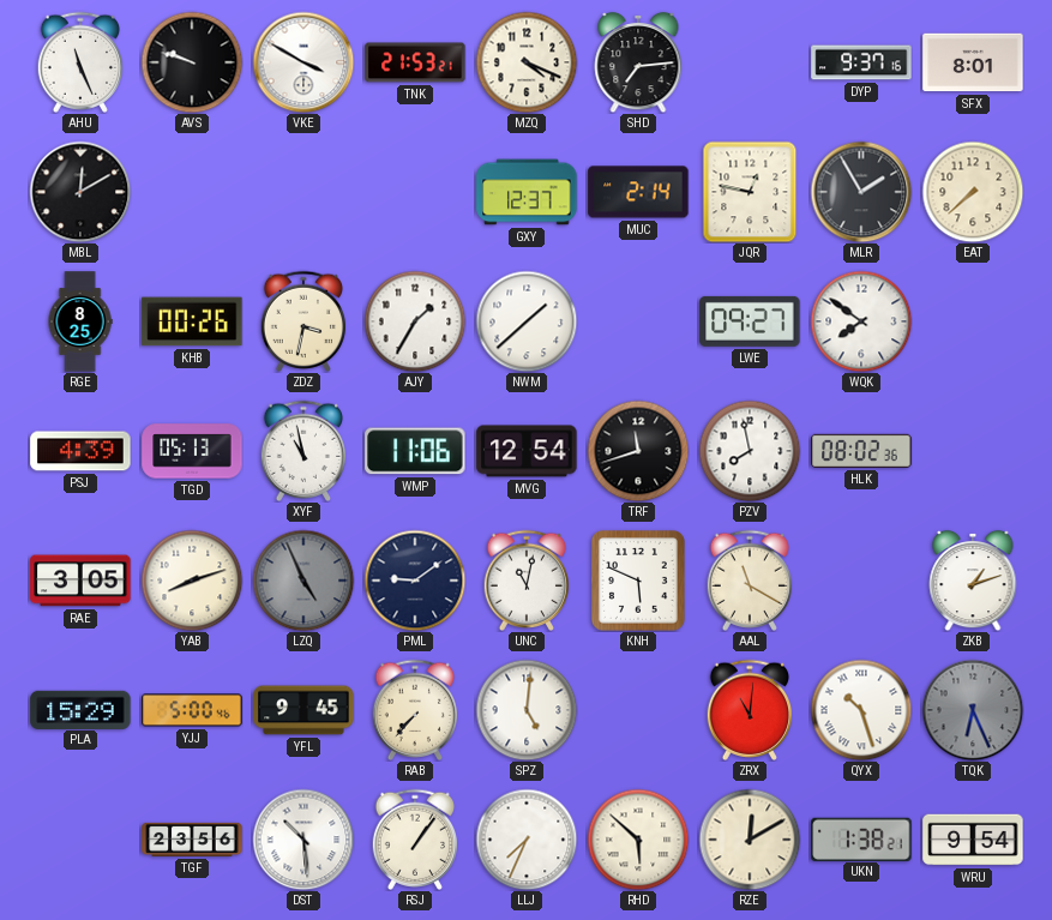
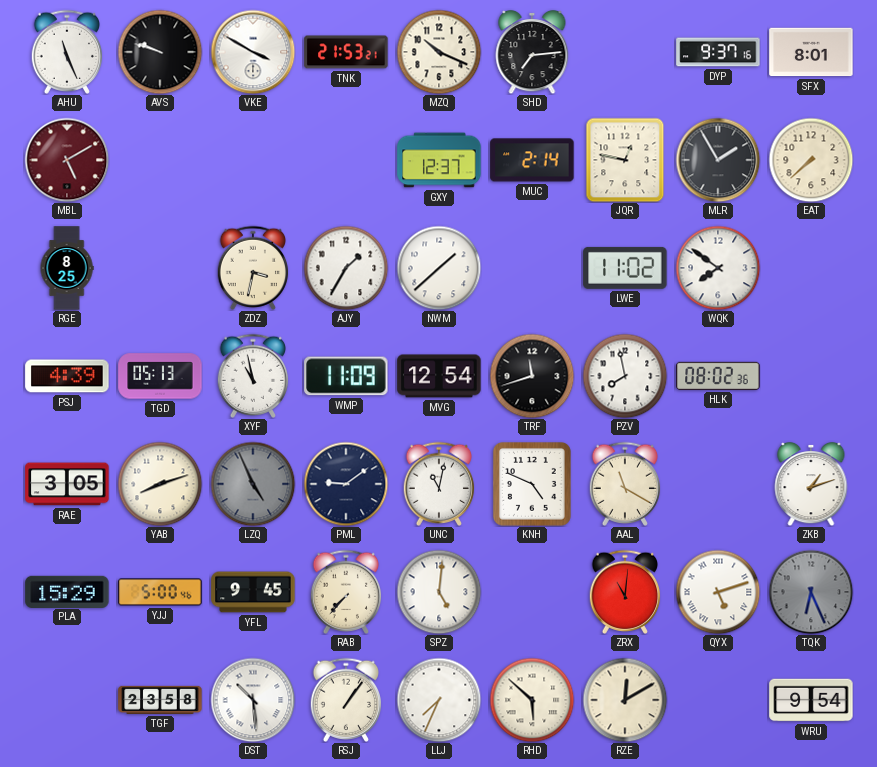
MZQ: 4:19 -> 10:19 (439, 52)
MBL: 12:10 -> 5:10 (67, 160)
MBL dial: black -> burgundy (67, 160)
KHB: 00:26 -> none (192, 321)
LWE: 09:27 -> 11:02 (625, 268)
WMP: 11:06 -> 11:09 (346, 376)
KNH: 5:49 -> 4:49 (532, 484)
QYX: 10:27 -> 5:12 (718, 592)
TGF: 23:56 -> 23:58 (160, 700)
UKN: 1:38 -> none (861, 838)
